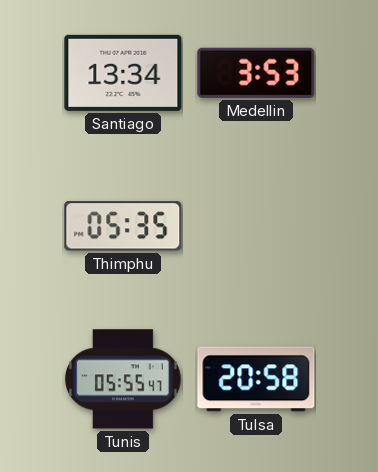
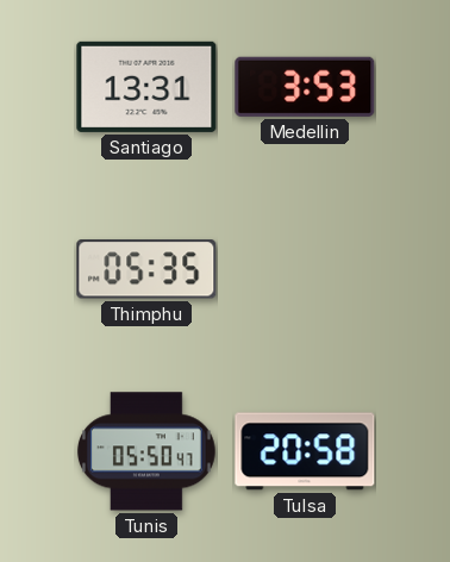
Santiago: 13:34 -> 13:31 (146, 87)
Tunis: 05:55 -> 05:50 (146, 451)
